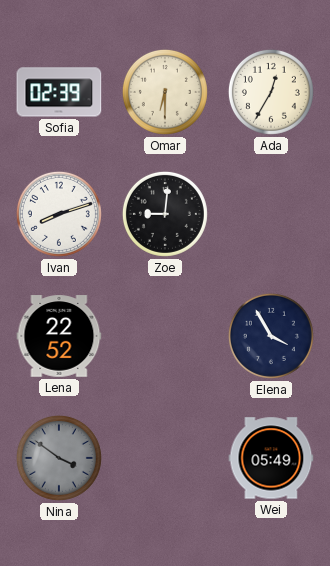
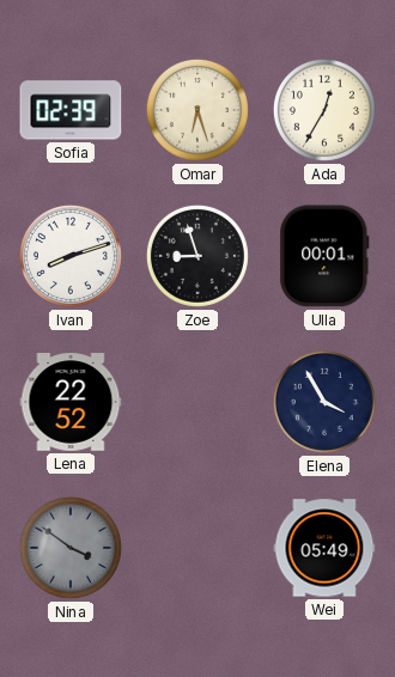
Omar: 6:30 -> 6:27 (197, 110)
Zoe: 9:01 -> 8:57 (197, 256)
Ulla: none -> 00:01 (324, 256)
